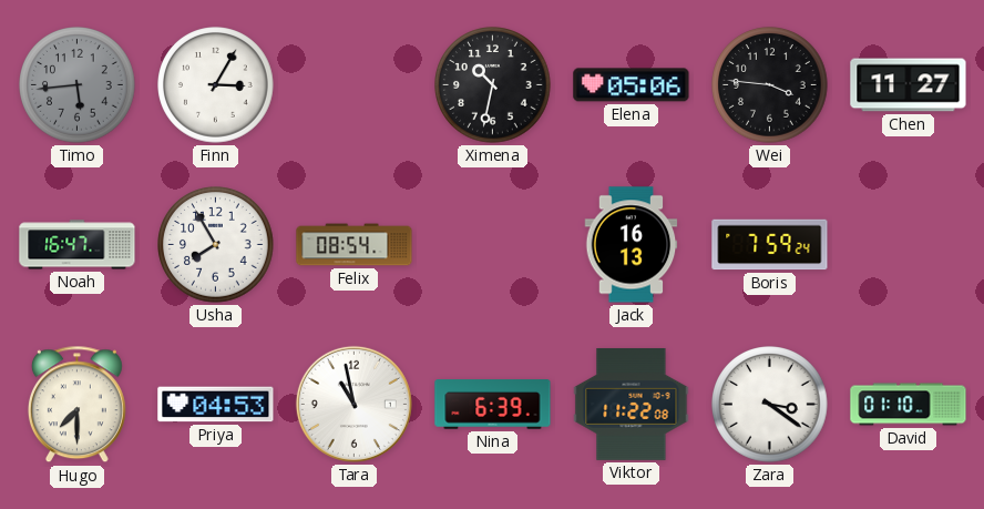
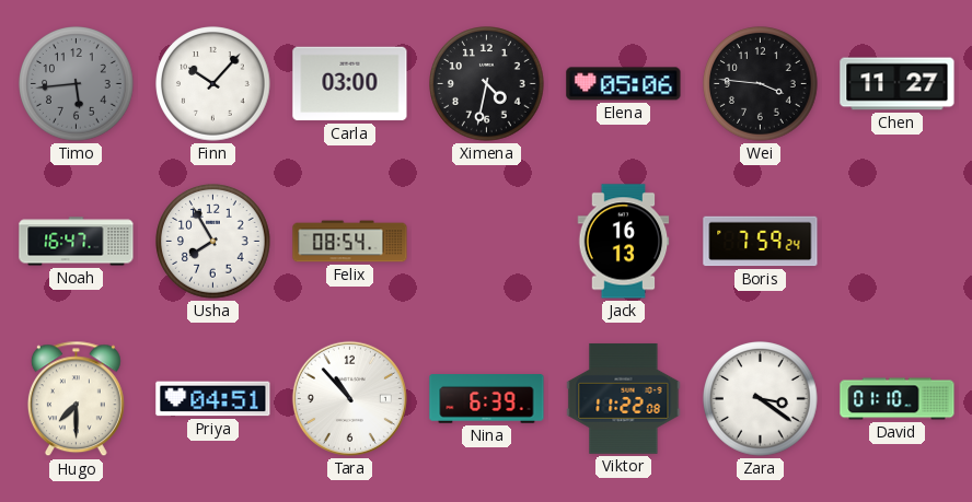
Finn: 3:05 -> 10:07 (213, 84)
Carla: none -> 03:00 (350, 84)
Ximena: 10:32 -> 4:32 (487, 84)
Priya: 04:53 -> 04:51 (213, 399)
Tara: 10:58 -> 10:53 (349, 398)
